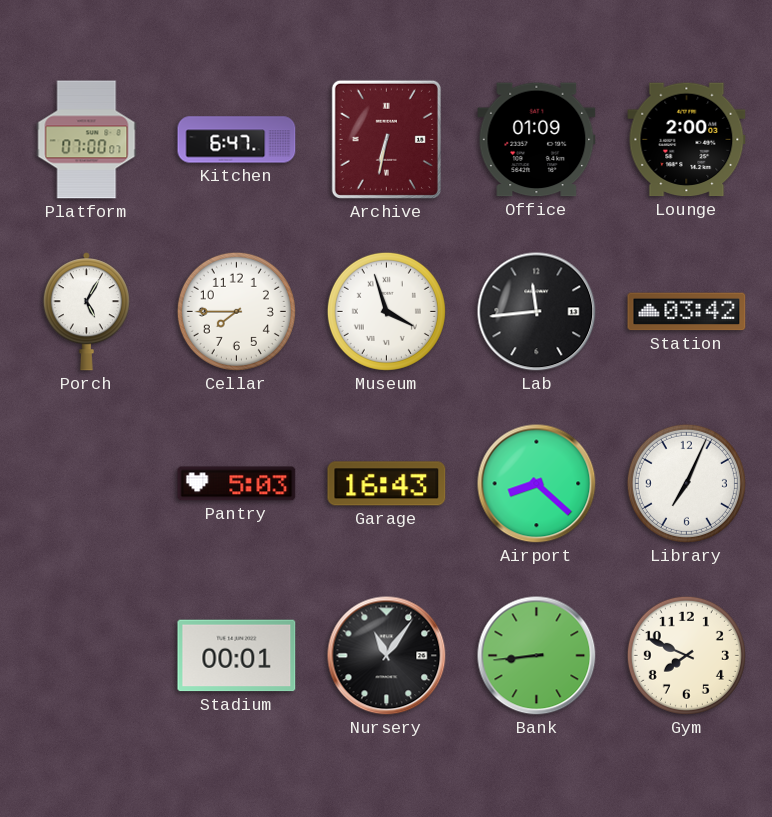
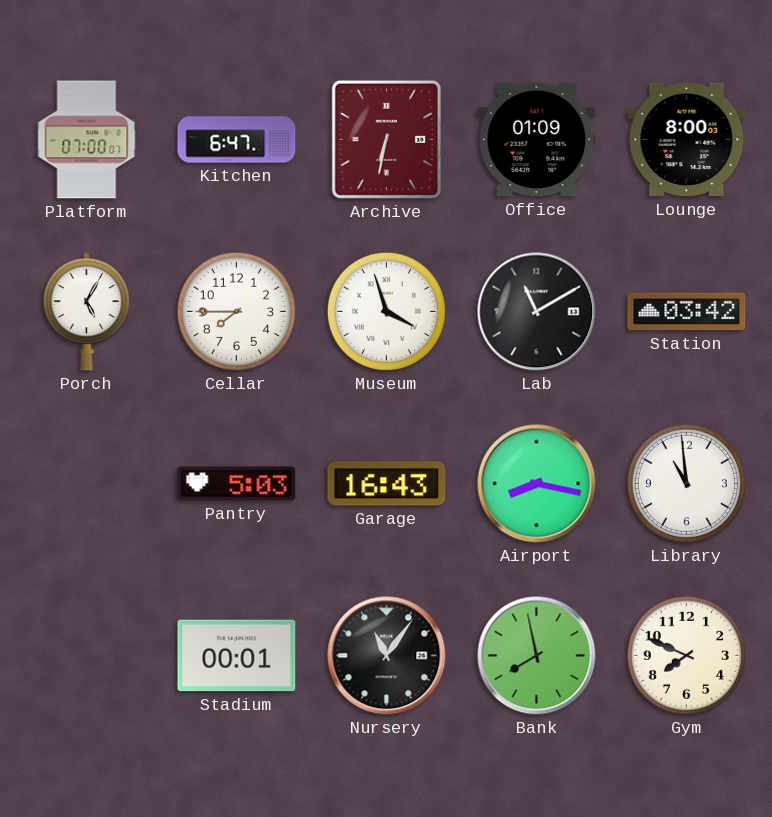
Lounge: 2:00 -> 8:00 (687, 140)
Lab: 11:44 -> 11:10 (537, 312)
Airport: 8:22 -> 8:17 (537, 484)
Library: 7:04 -> 10:59 (686, 483)
Bank: 8:44 -> 7:58 (537, 656)
